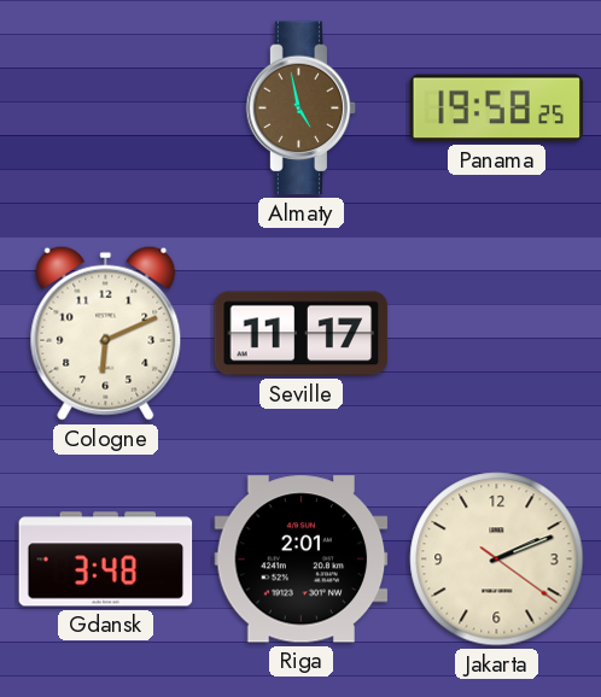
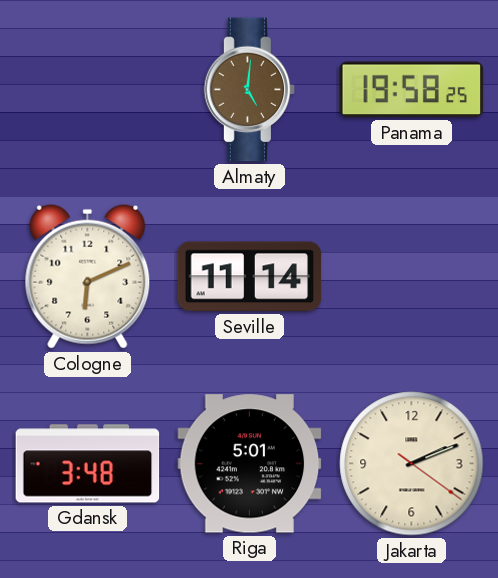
Almaty: 4:58 -> 5:01 (250, 90)
Seville: 11:17 -> 11:14 (250, 277)
Riga: 2:01 -> 5:01 (250, 464)
